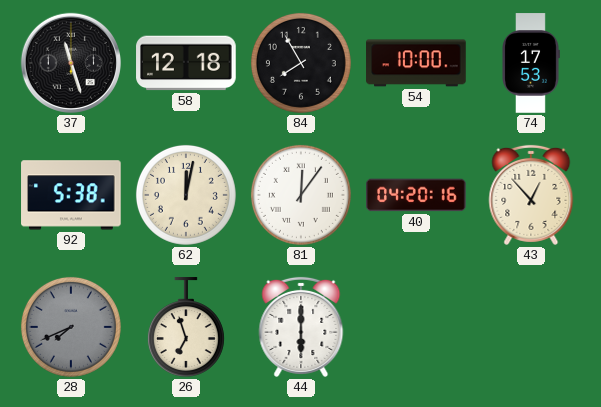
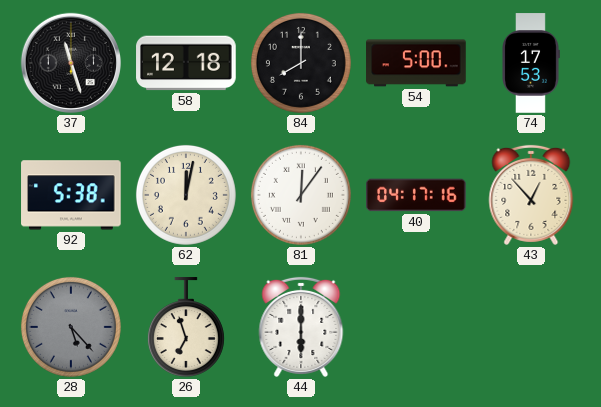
84: 7:55 -> 8:00 (301, 63)
54: 10:00 -> 5:00 (416, 63)
40: 04:20 -> 04:17 (416, 195)
28: 7:41 -> 5:23 (71, 327)
